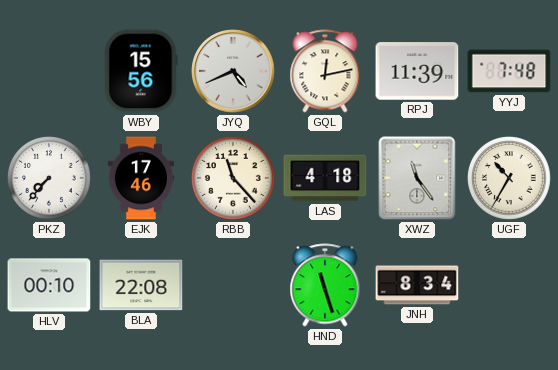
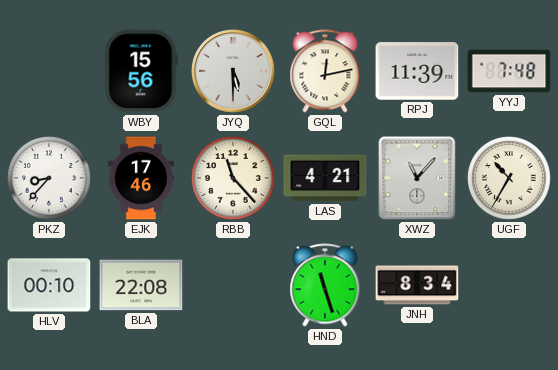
JYQ: 4:41 -> 5:30 (233, 71)
PKZ: 7:37 -> 8:37 (50, 179)
LAS: 4:18 -> 4:21 (325, 178)
XWZ: 11:24 -> 11:07 (417, 178)
